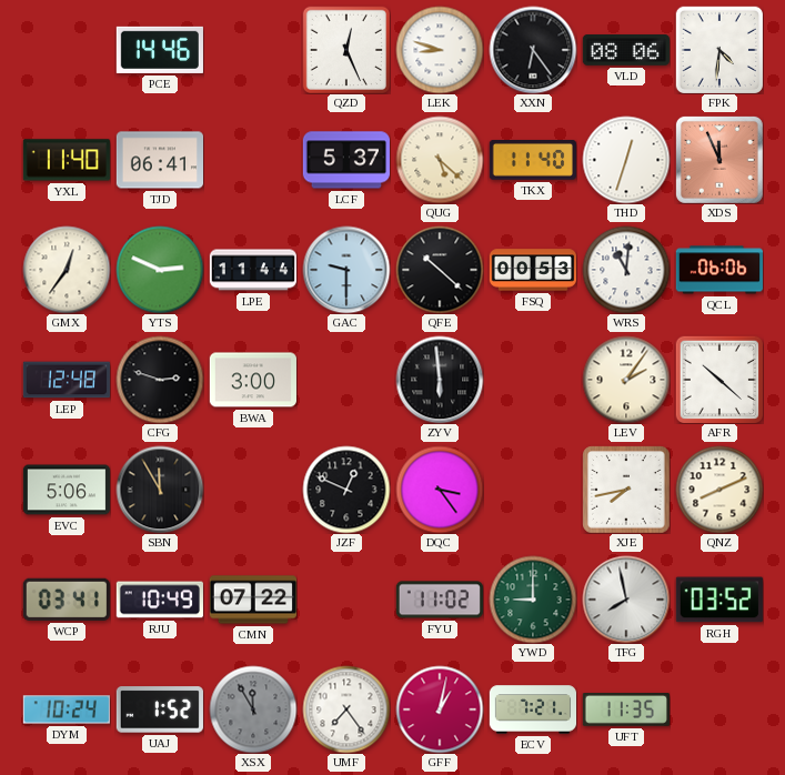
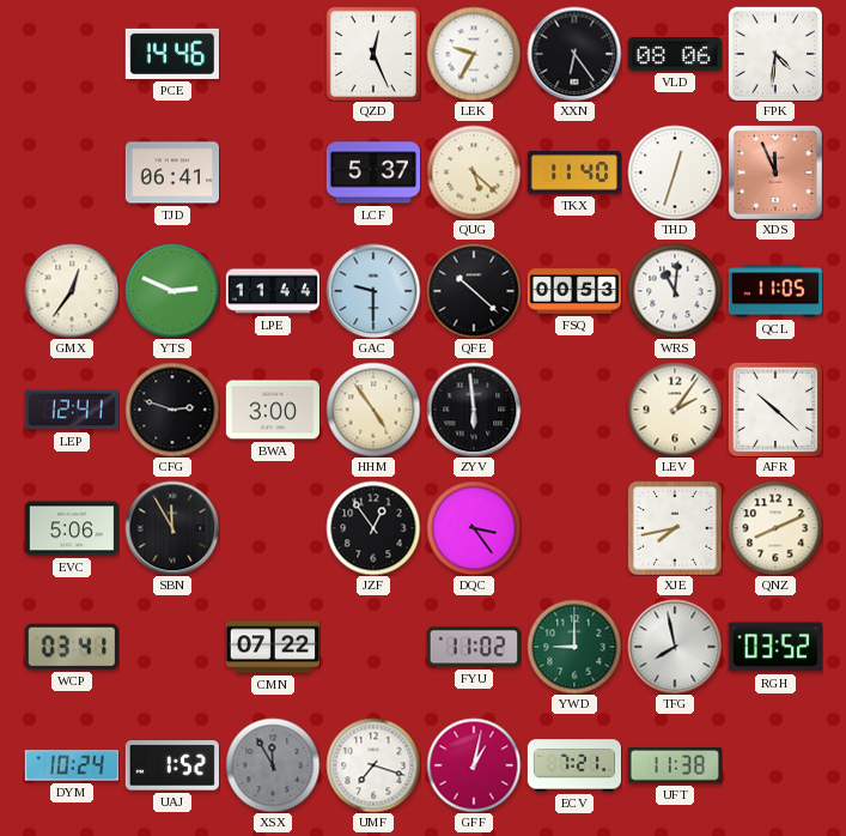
LEK: 8:48 -> 9:35 (474, 54)
YXL: 11:40 -> none (67, 160)
QCL: 06:06 -> 11:05 (775, 291)
LEP: 12:48 -> 12:41 (71, 410)
HHM: none -> 4:54 (373, 410)
JZF: 12:49 -> 12:54 (373, 528)
RJU: 10:49 -> none (160, 600)
UMF: 7:24 -> 7:18 (373, 765)
UFT: 11:35 -> 11:38 (675, 767)
